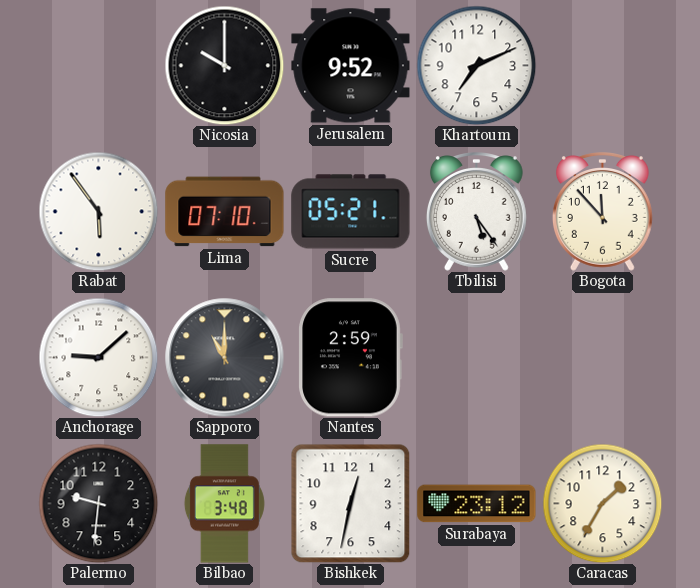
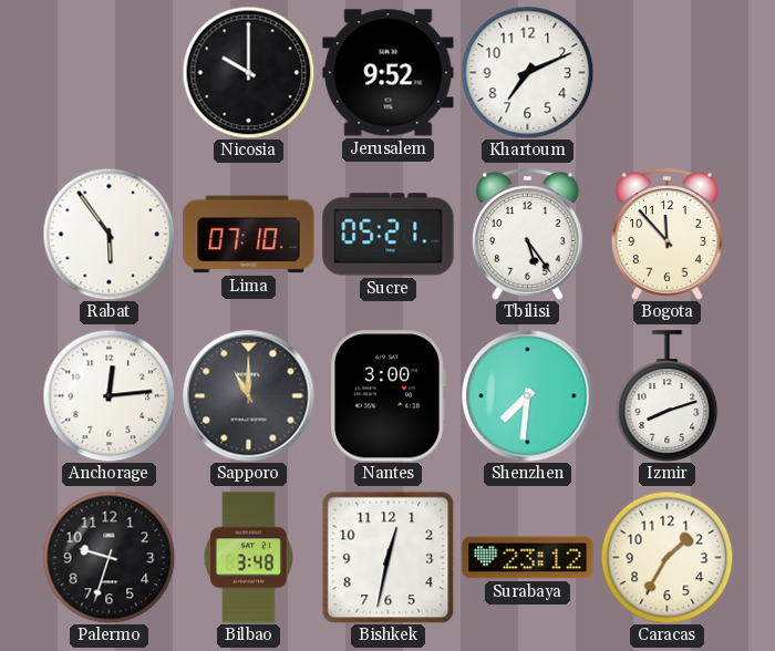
Anchorage: 9:08 -> 12:14 (108, 395)
Nantes: 2:59 -> 3:00 (387, 396)
Shenzhen: none -> 7:31 (528, 396)
Izmir: none -> 8:12 (668, 396)
Palermo: 9:31 -> 9:33 (108, 557)
